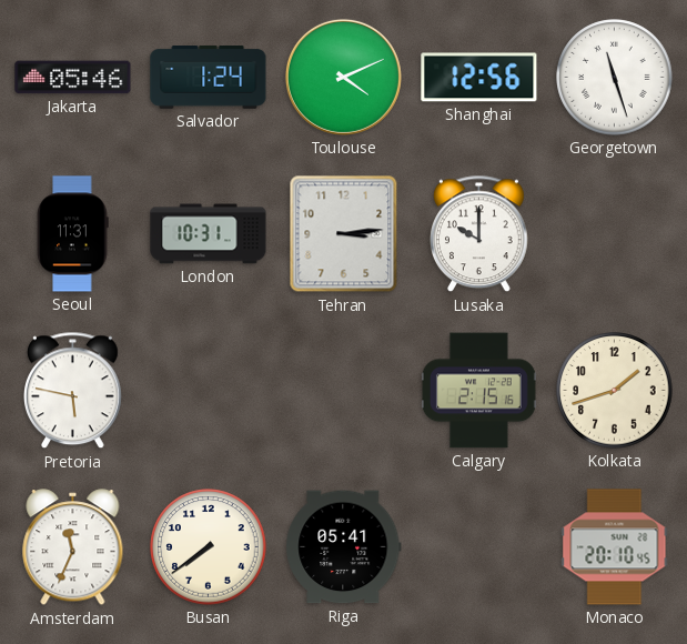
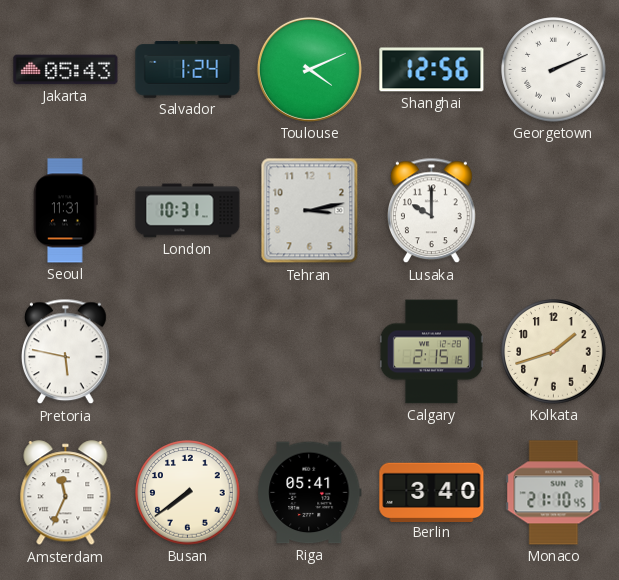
Jakarta: 05:46 -> 05:43 (66, 70)
Georgetown: 11:27 -> 2:11 (554, 70)
Tehran: 3:14 -> 3:13 (310, 211)
Berlin: none -> 3:40 (432, 492)
Monaco: 20:10 -> 21:10 (554, 493)
